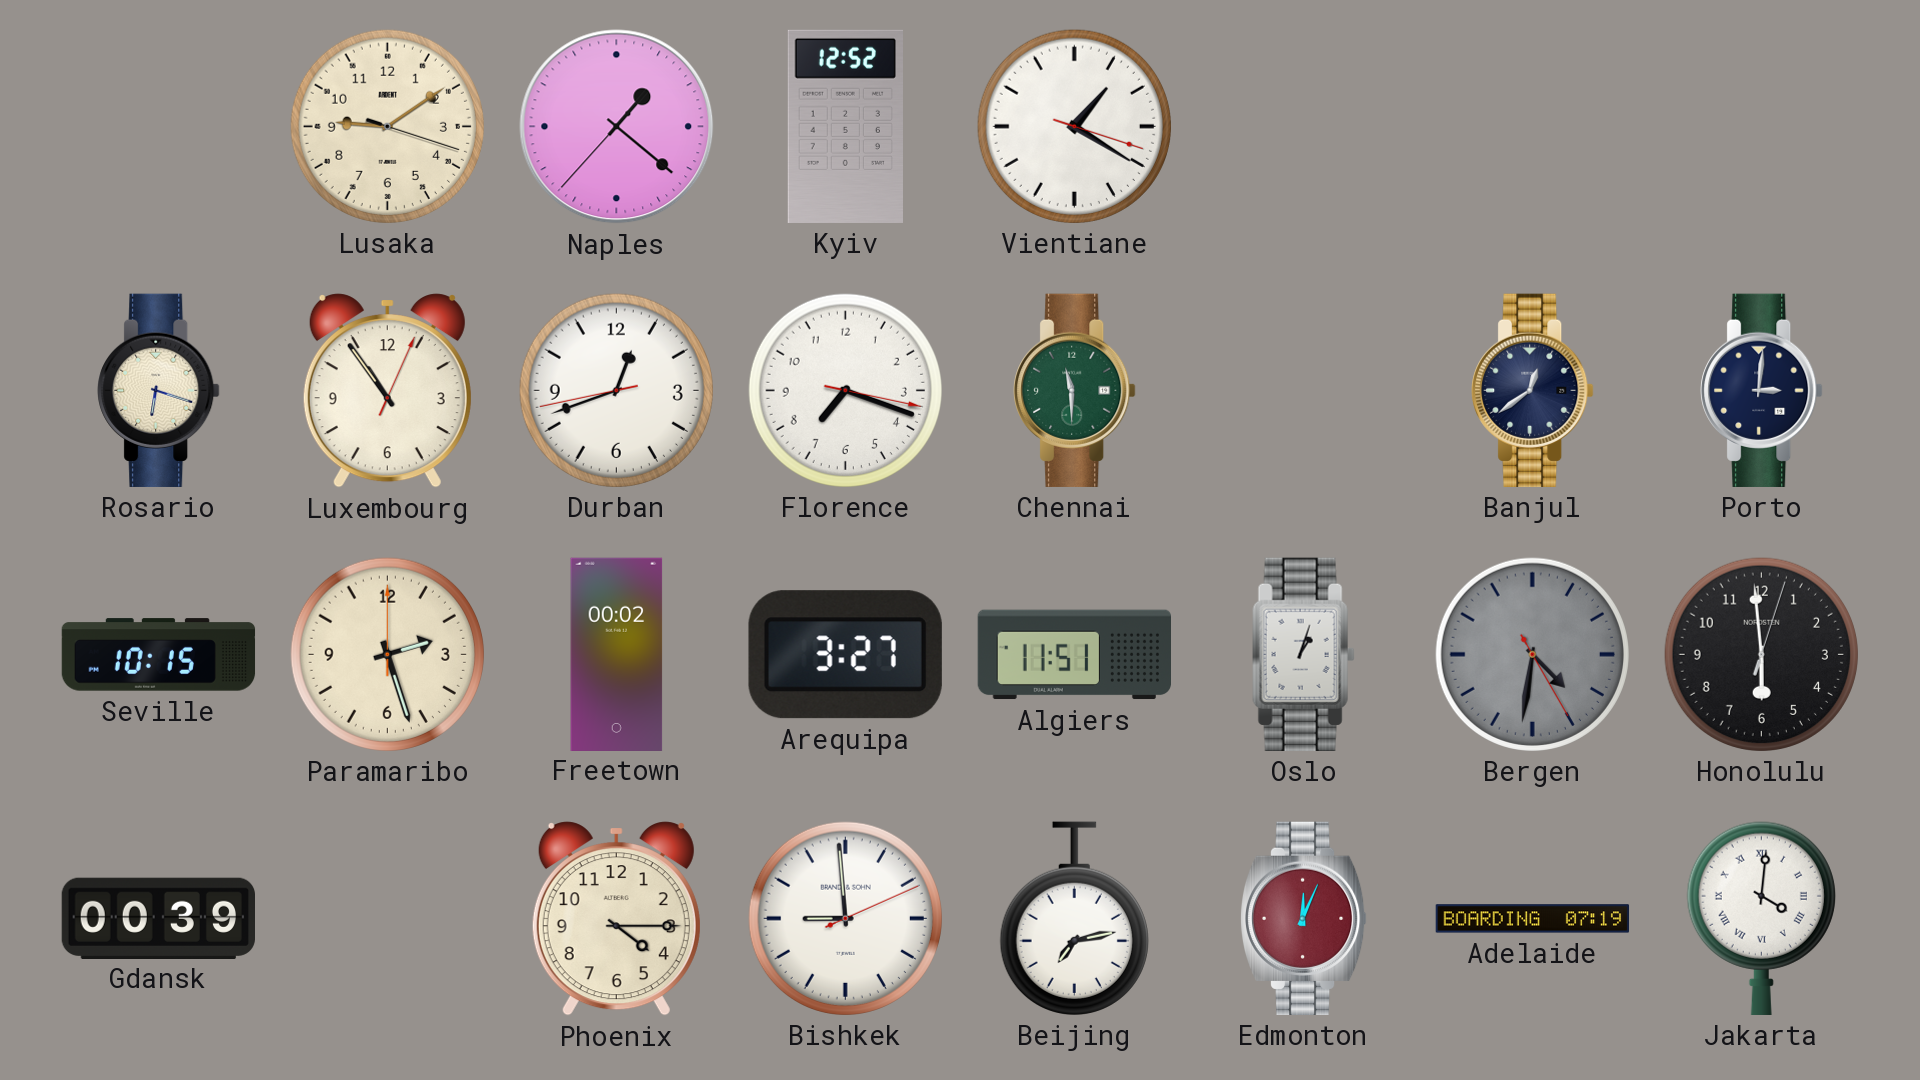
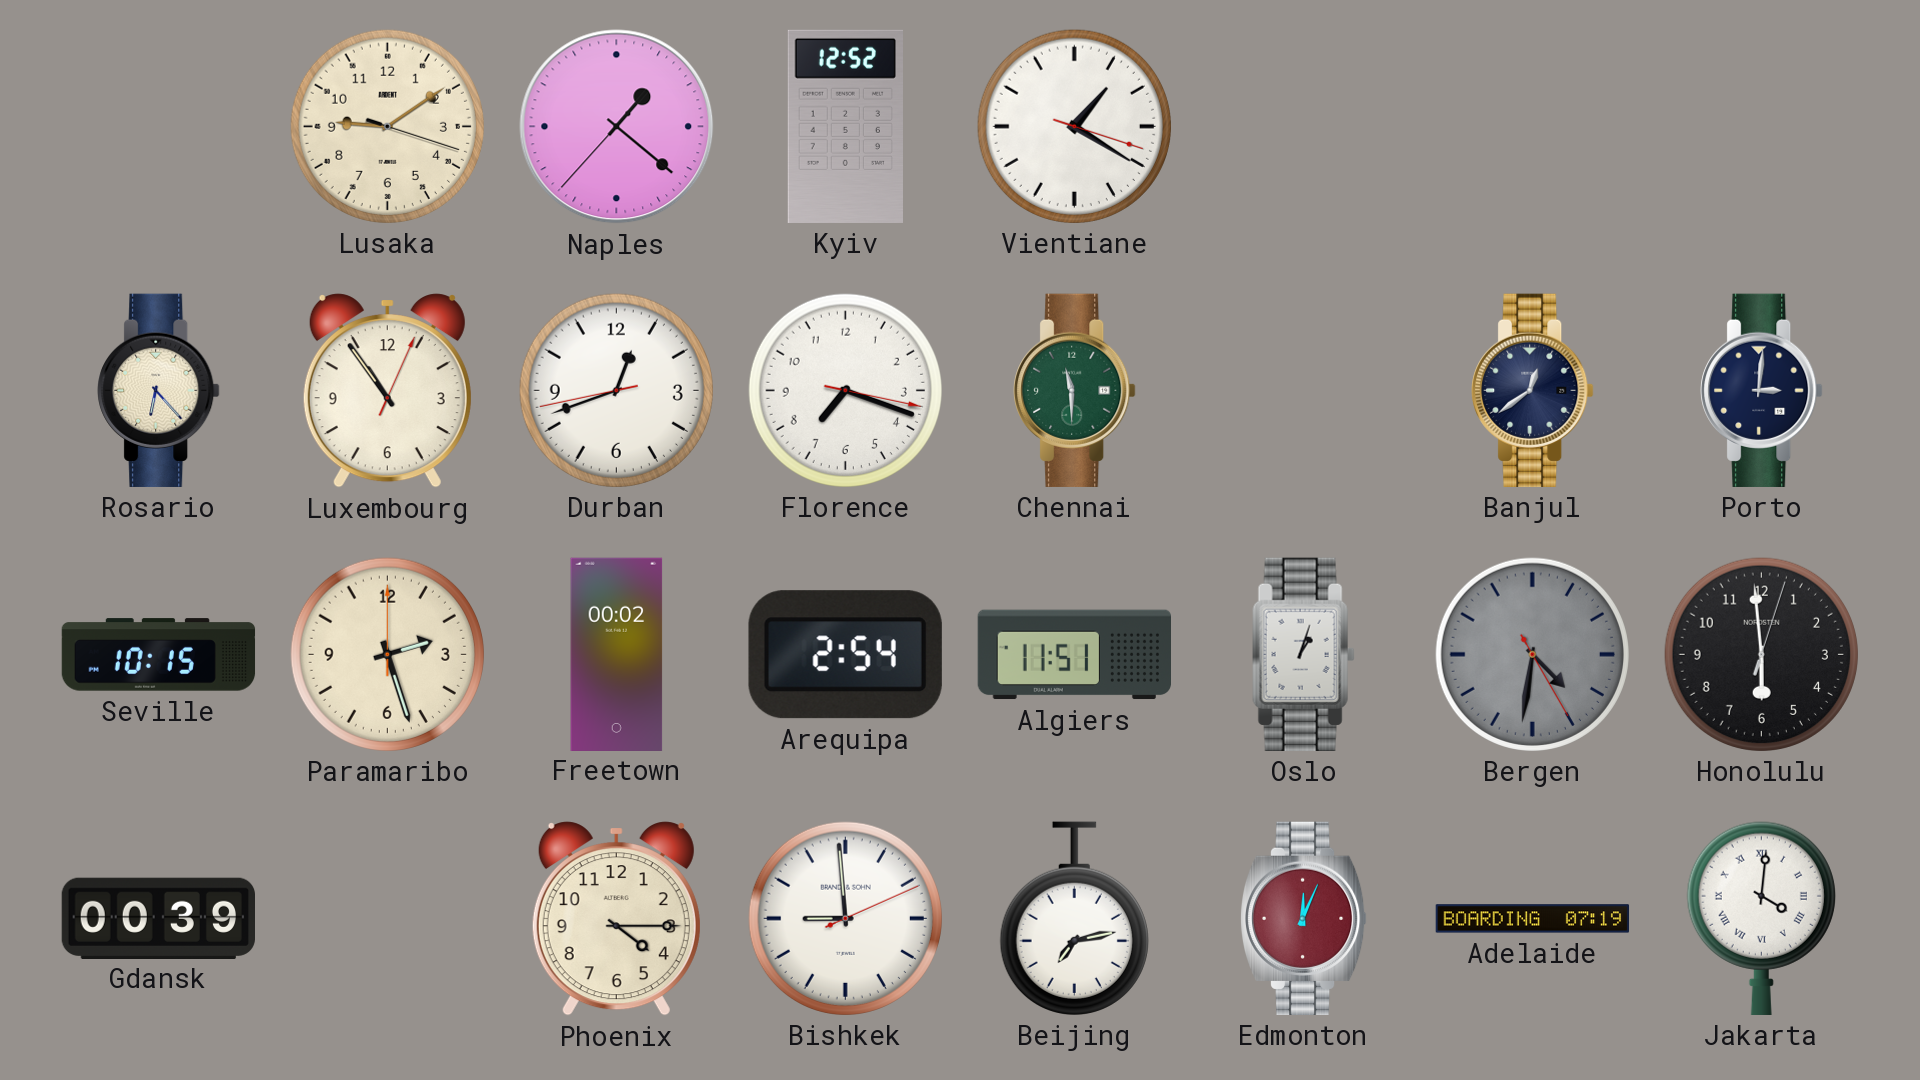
Rosario: 6:18 -> 6:23 (159, 390)
Arequipa: 3:27 -> 2:54 (845, 655)
